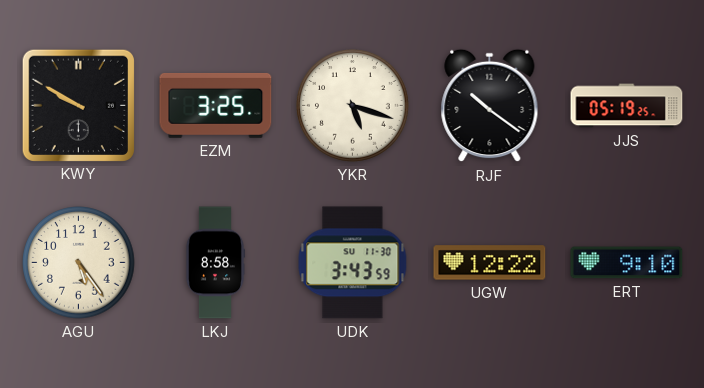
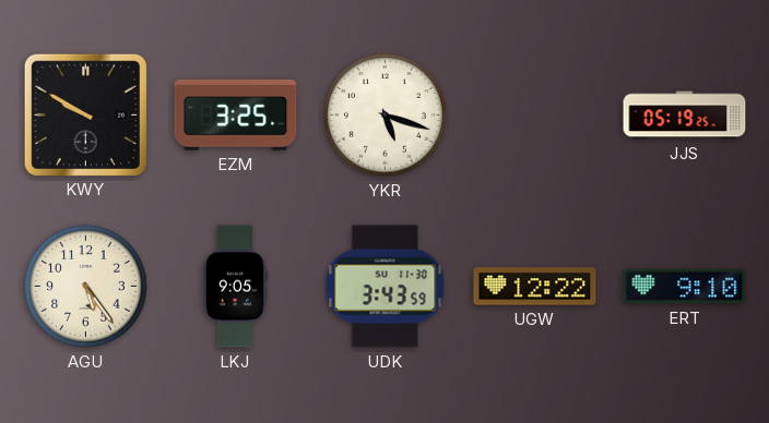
RJF: 10:21 -> none (490, 106)
LKJ: 8:58 -> 9:05 (235, 287)
